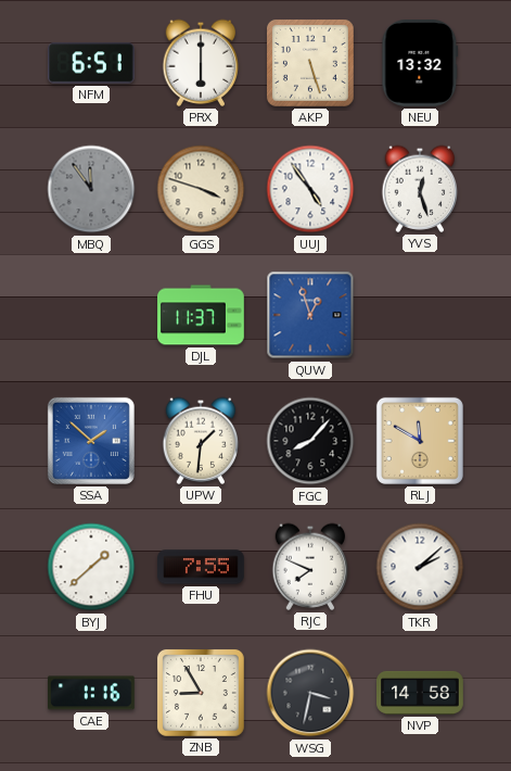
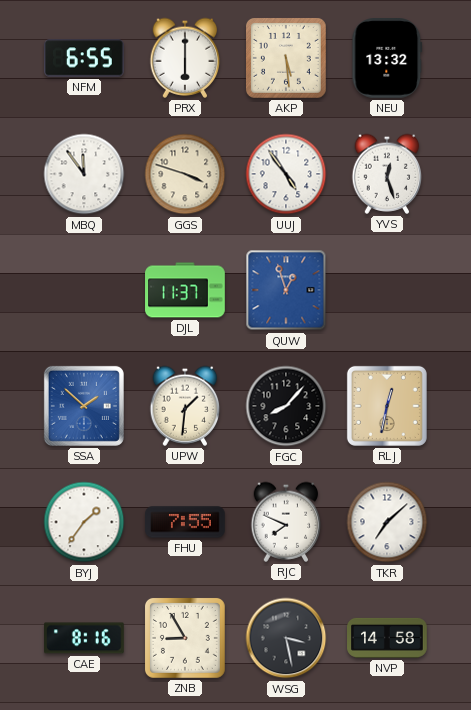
NFM: 6:51 -> 6:55 (85, 58)
AKP: 5:27 -> 5:29 (286, 58)
MBQ dial: grey -> white (84, 174)
RLJ: 11:50 -> 12:32 (387, 406)
BYJ: 1:38 -> 1:36 (84, 522)
TKR: 2:08 -> 7:08 (387, 522)
CAE: 1:16 -> 8:16 (85, 638)
WSG: 3:32 -> 3:28 (286, 638)
